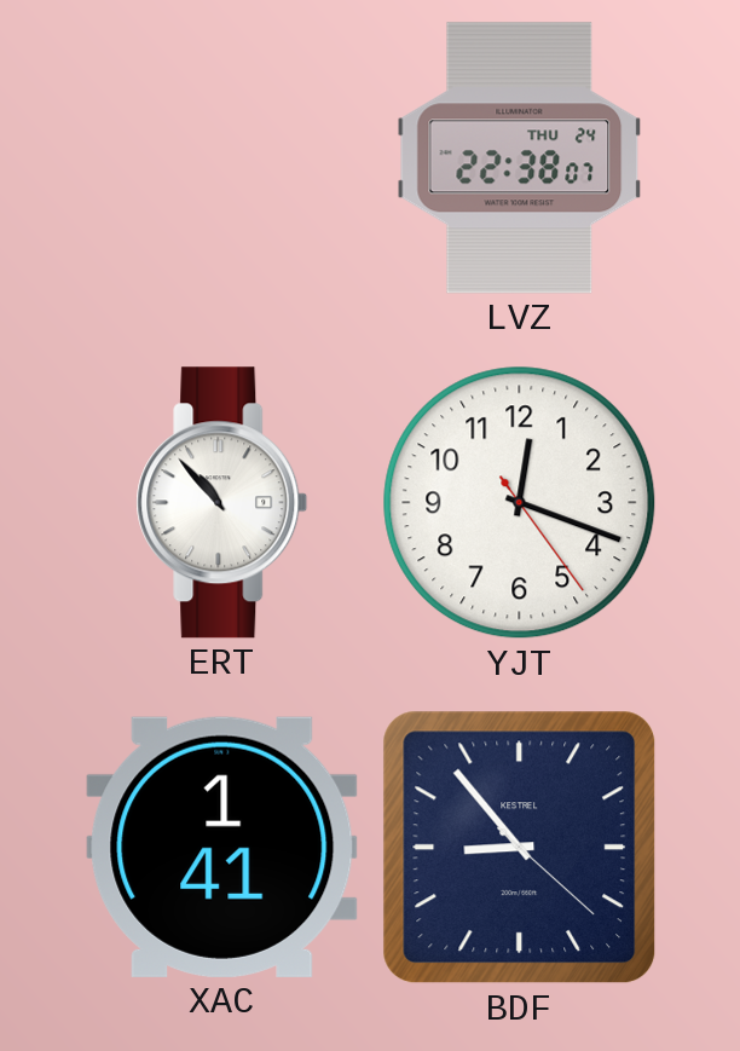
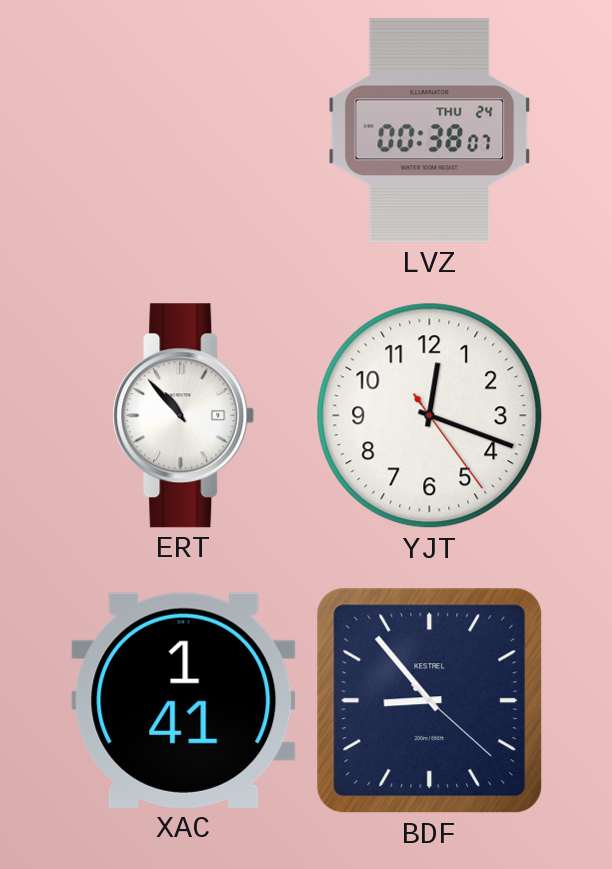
LVZ: 22:38 -> 00:38 (430, 131)
